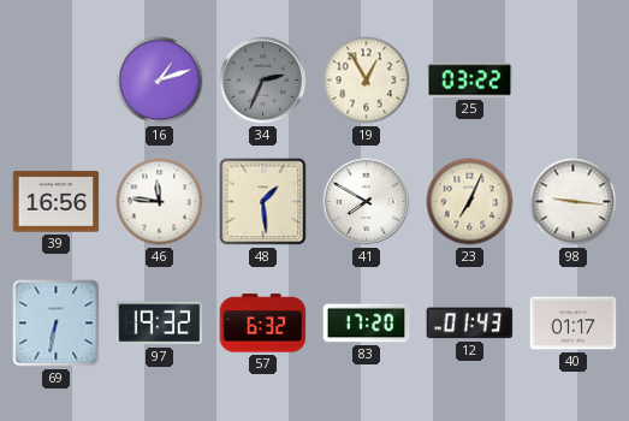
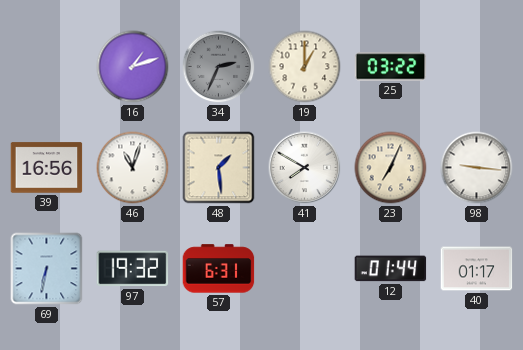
19: 12:55 -> 1:00 (305, 67)
46: 11:46 -> 11:03 (133, 168)
57: 6:32 -> 6:31 (219, 269)
83: 17:20 -> none (367, 324)
12: 01:43 -> 01:44 (391, 269)
